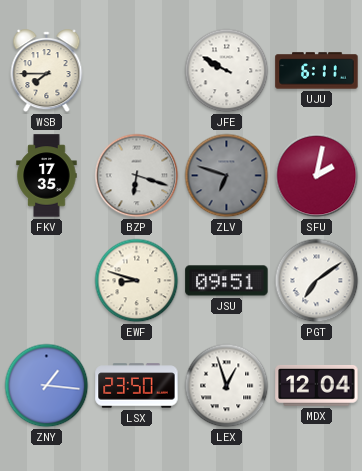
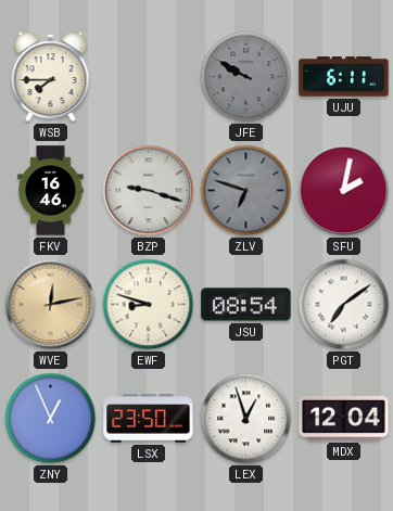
JFE dial: white -> grey (246, 77)
FKV: 17:35 -> 16:46 (51, 191)
BZP: 6:18 -> 9:18 (149, 191)
WVE: none -> 12:13 (51, 305)
JSU: 09:51 -> 08:54 (246, 305)
ZNY: 1:16 -> 12:56 (51, 419)
